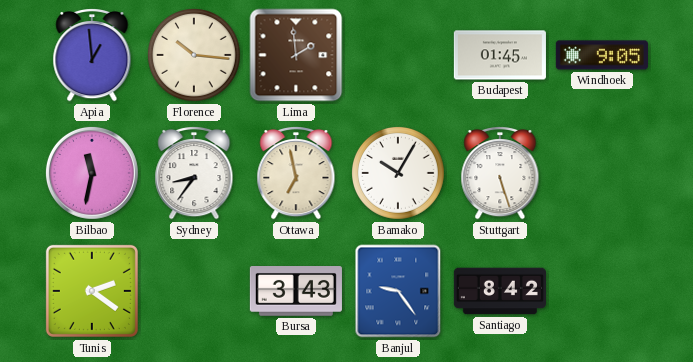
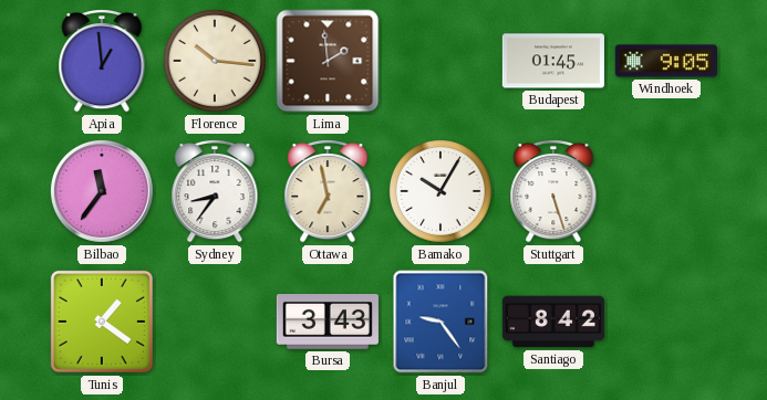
Bilbao: 11:32 -> 11:36 (102, 191)
Tunis: 2:21 -> 1:21 (102, 322)
